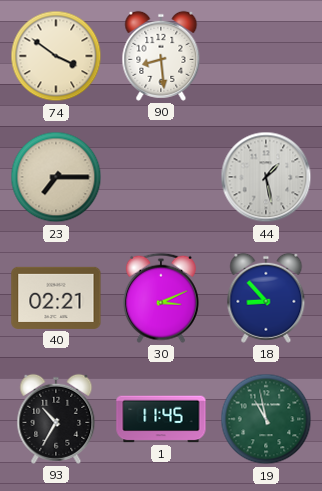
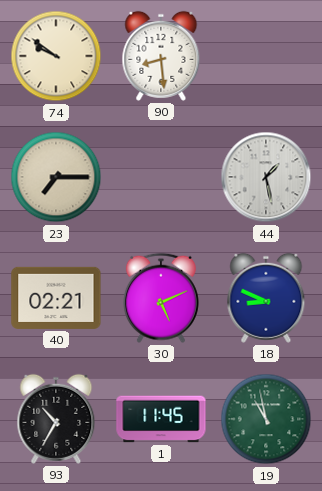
74: 3:51 -> 9:51 (56, 56)
30: 3:11 -> 5:11 (161, 298)
18: 8:53 -> 8:49 (266, 298)
